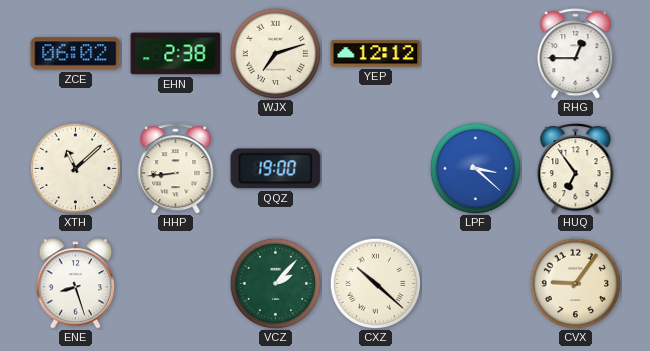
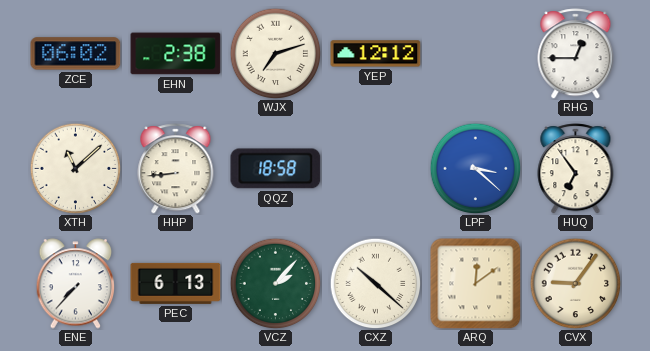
QQZ: 19:00 -> 18:58 (276, 169)
ENE: 8:27 -> 7:37 (76, 284)
PEC: none -> 6:13 (176, 283)
ARQ: none -> 12:09 (476, 284)
